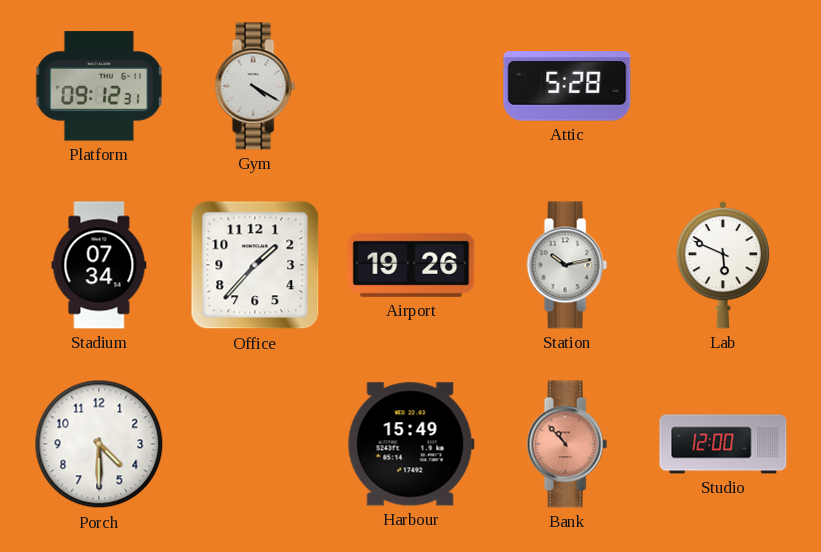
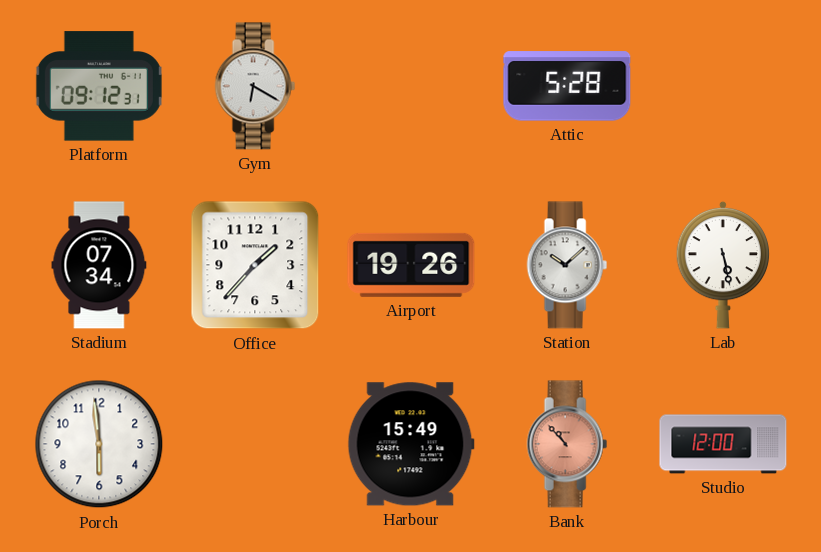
Gym: 4:20 -> 6:20 (255, 86)
Station: 10:13 -> 10:08 (567, 265)
Lab: 5:49 -> 5:28 (723, 265)
Porch: 4:30 -> 5:59 (99, 444)
